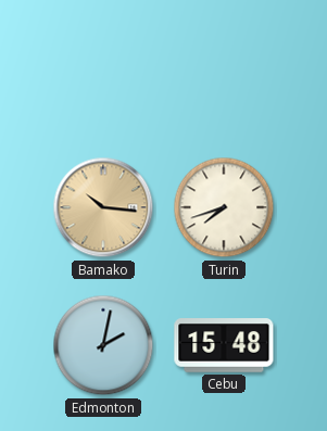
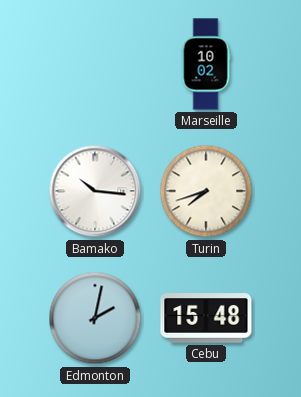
Marseille: none -> 10:02 (206, 64)
Bamako dial: champagne -> white (95, 191)
